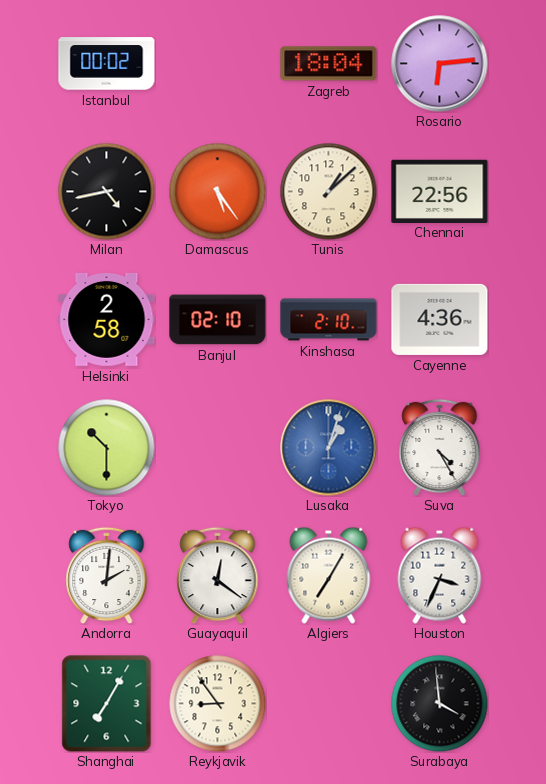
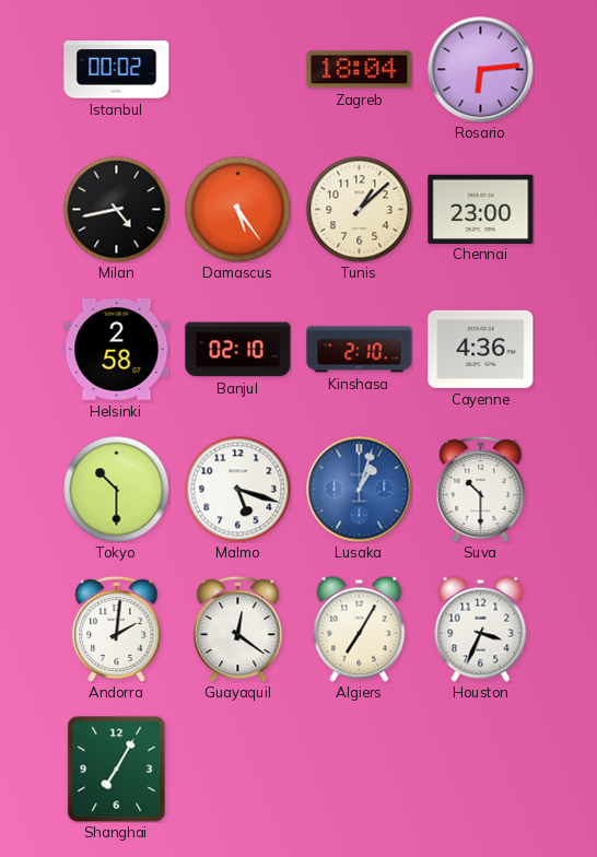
Chennai: 22:56 -> 23:00 (481, 209)
Malmo: none -> 5:18 (237, 489)
Suva: 4:25 -> 10:30 (481, 489)
Reykjavik: 8:54 -> none (217, 703)
Surabaya: 3:59 -> none (439, 703)
